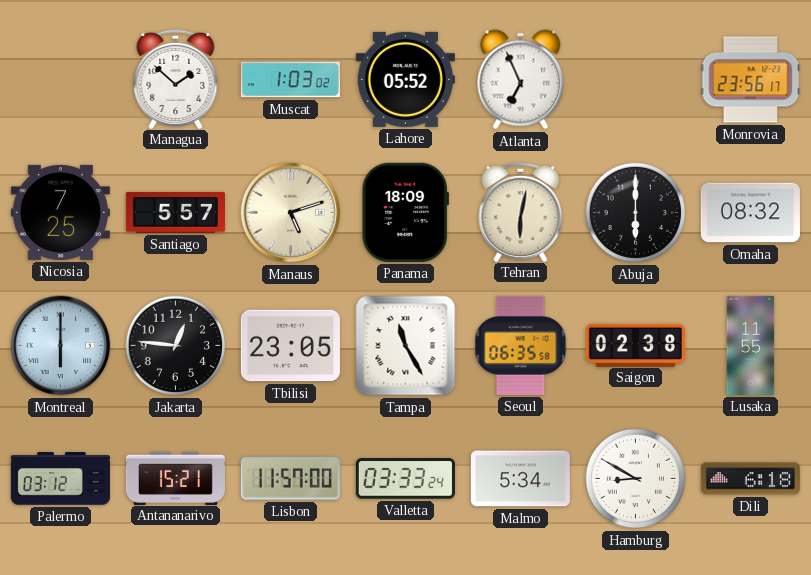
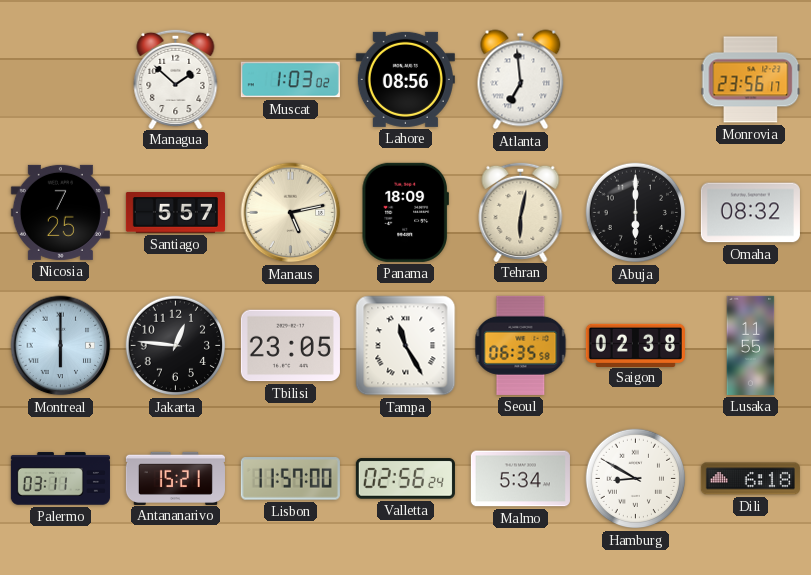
Lahore: 05:52 -> 08:56 (405, 79)
Atlanta: 6:56 -> 6:59 (521, 80)
Manaus: 5:12 -> 5:13 (291, 213)
Palermo: 03:12 -> 03:11 (60, 479)
Valletta: 03:33 -> 02:56 (405, 479)
